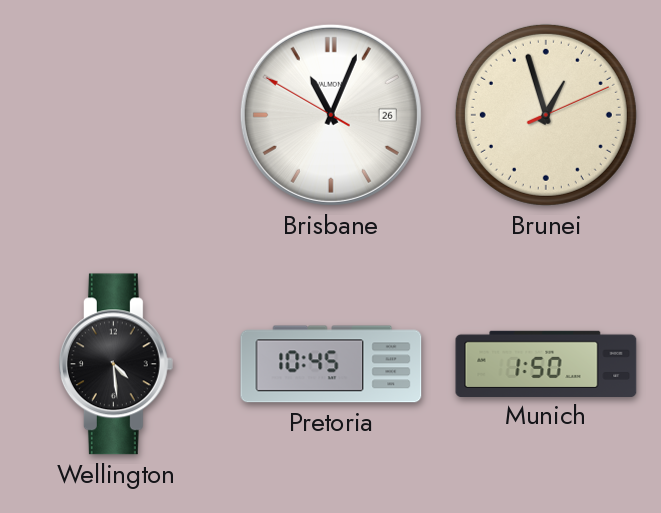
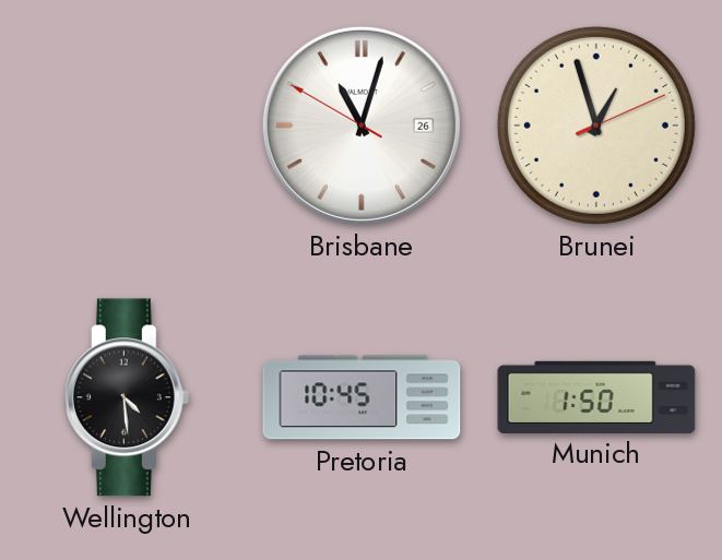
Brisbane: 11:03 -> 11:02 (362, 126)
